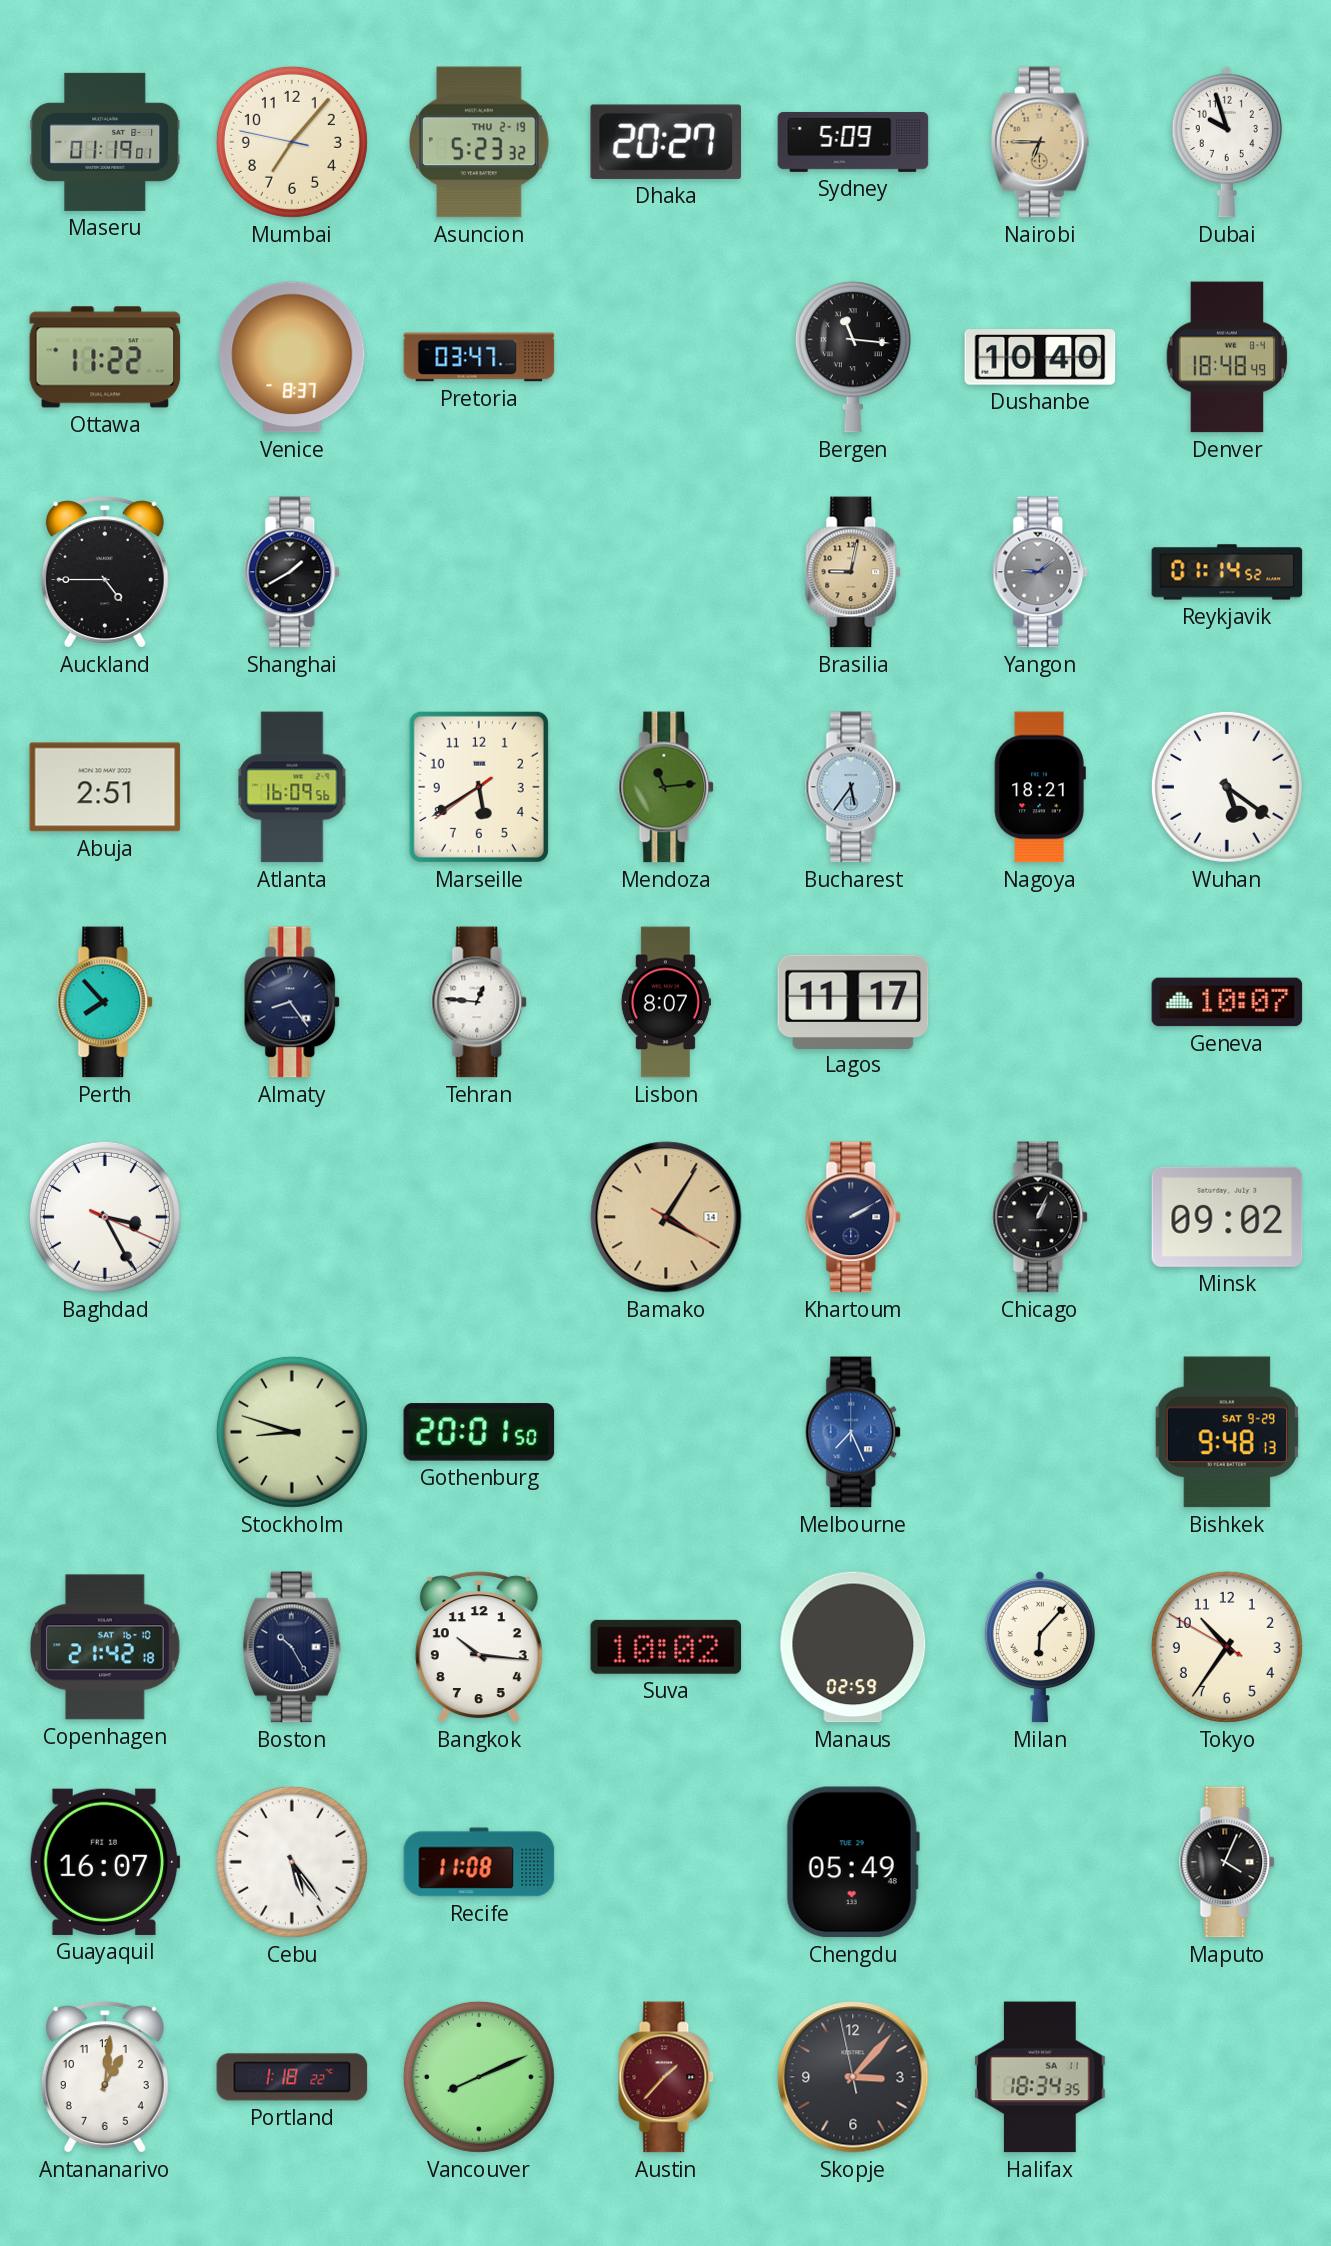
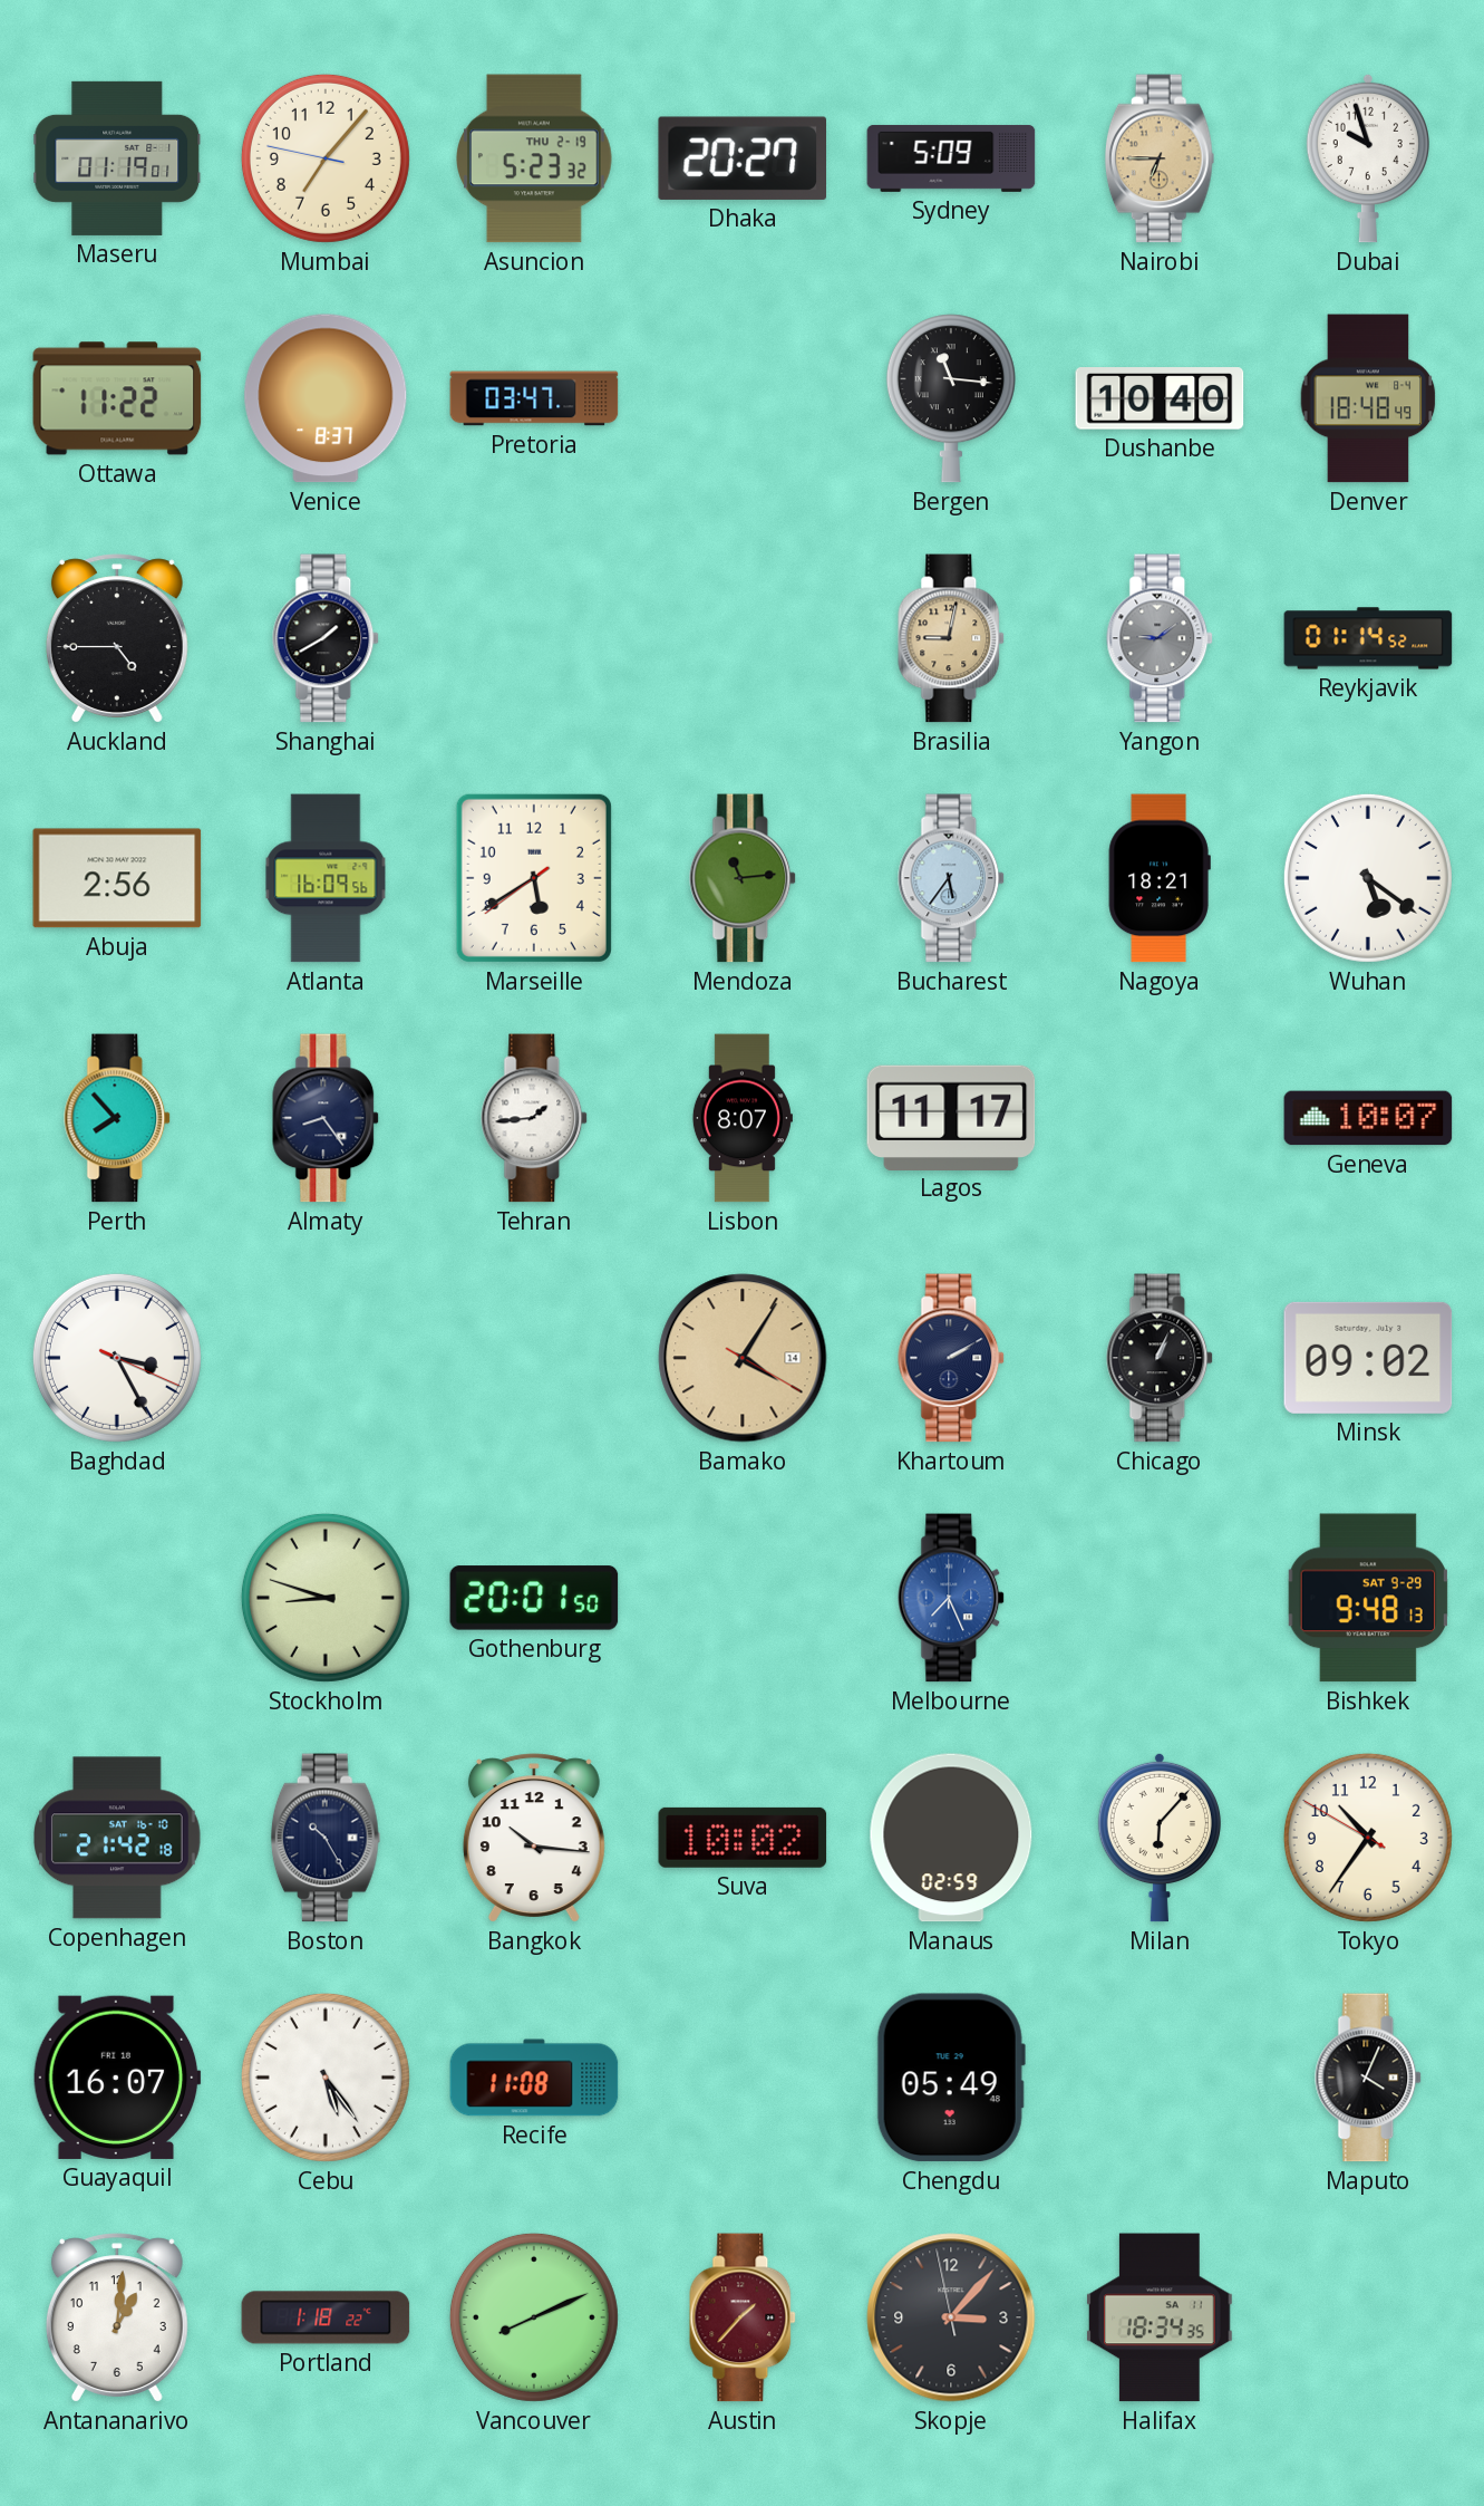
Abuja: 2:51 -> 2:56 (117, 878)
Tehran: 12:46 -> 1:44 (535, 1118)
